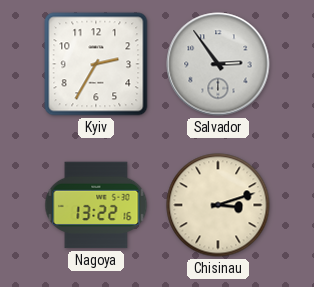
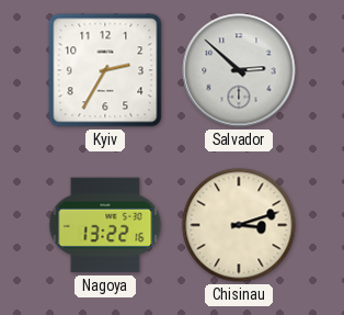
Salvador: 2:54 -> 2:52 (239, 70)
